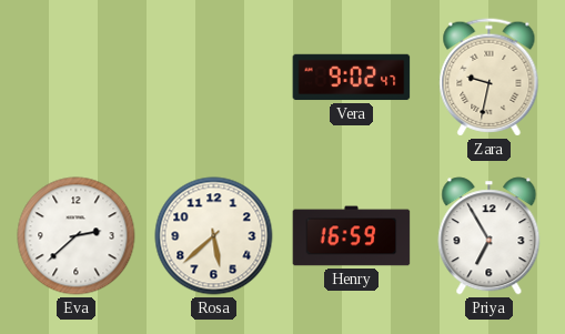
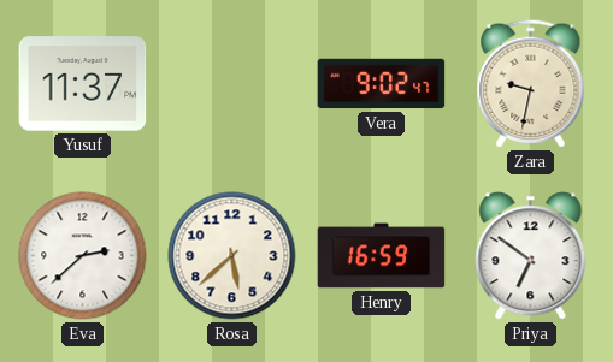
Yusuf: none -> 11:37 (83, 84)
Priya: 6:55 -> 6:51 (531, 256)
